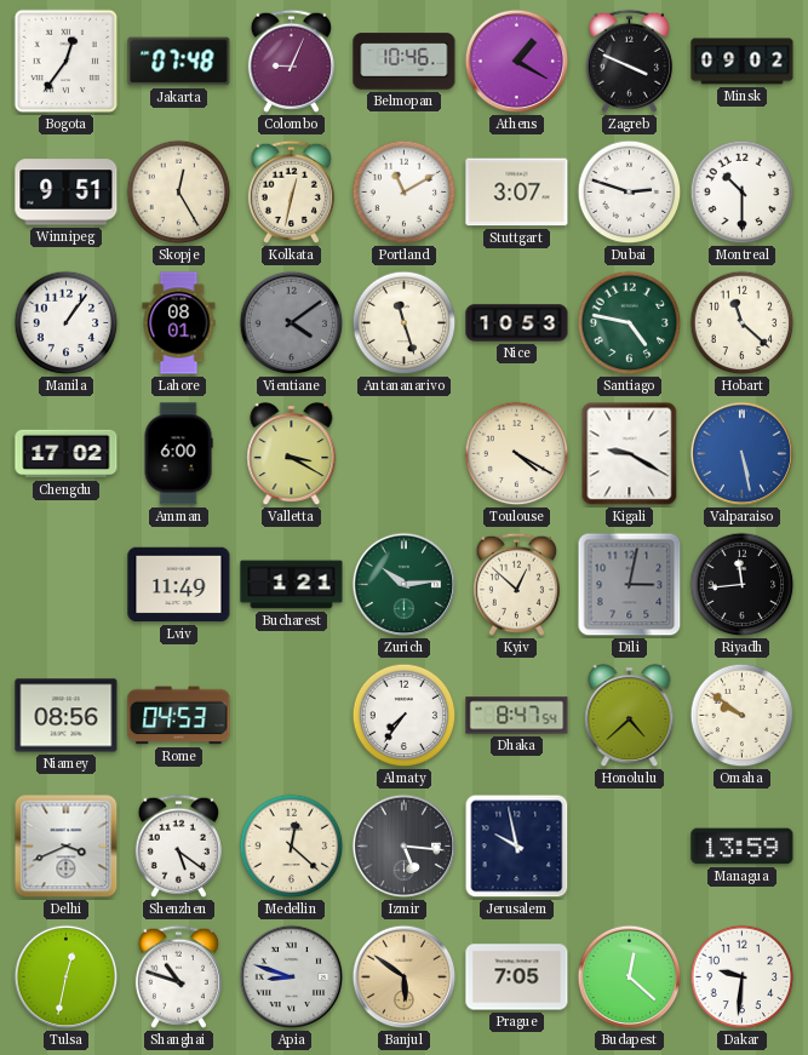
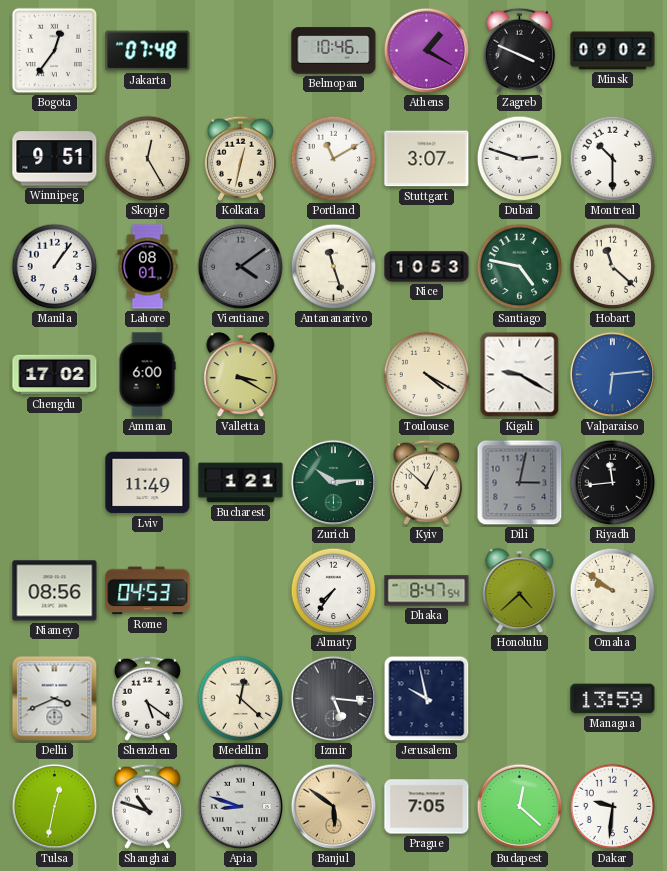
Colombo: 9:04 -> none (291, 61)
Valparaiso: 5:28 -> 6:14 (613, 375)
